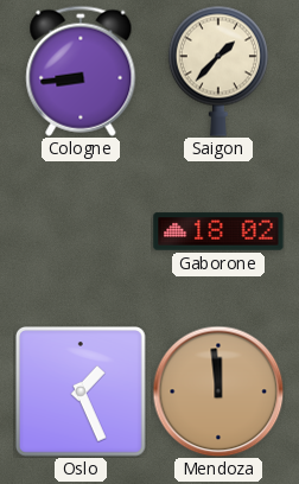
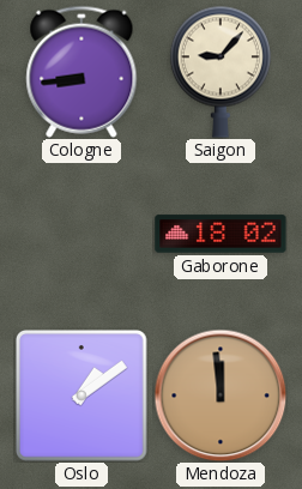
Saigon: 1:37 -> 9:07 (221, 72)
Oslo: 1:26 -> 1:09 (83, 397)
